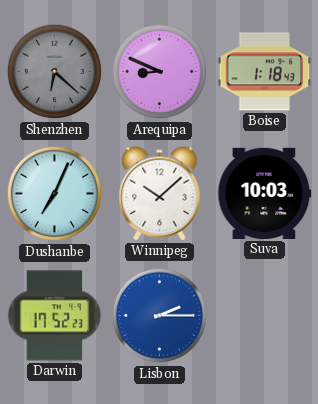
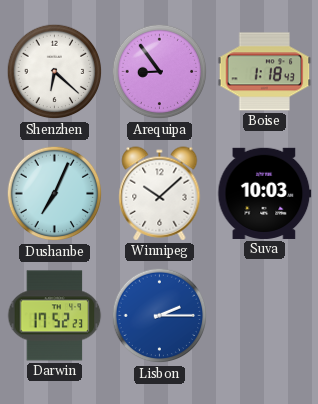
Shenzhen dial: grey -> white (55, 72)
Arequipa: 8:49 -> 8:54 (160, 72)
